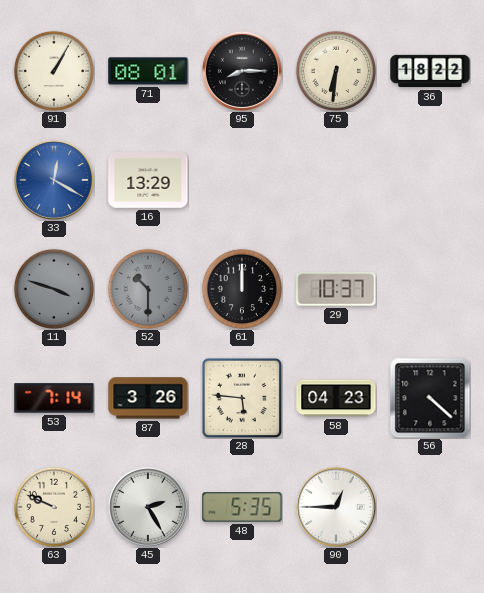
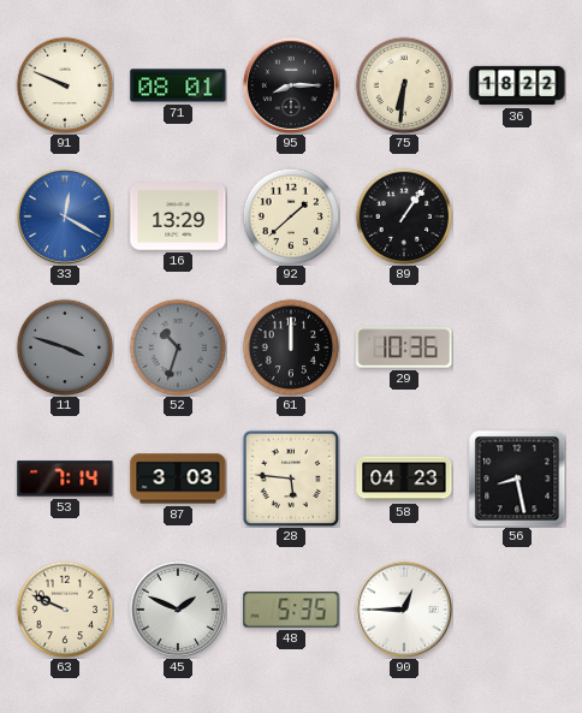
91: 1:05 -> 9:49 (65, 85)
92: none -> 1:38 (291, 216)
89: none -> 1:06 (404, 216)
52: 10:30 -> 10:33 (178, 347)
29: 10:37 -> 10:36 (404, 347)
87: 3:26 -> 3:03 (178, 479)
56: 4:22 -> 8:28 (517, 479)
45: 2:25 -> 1:49 (178, 610)
